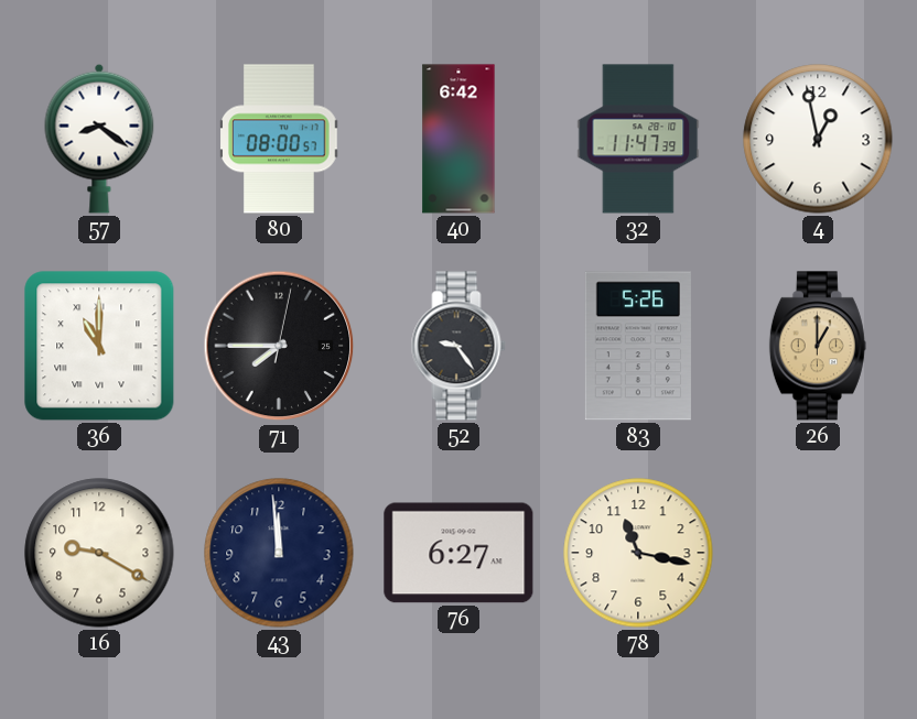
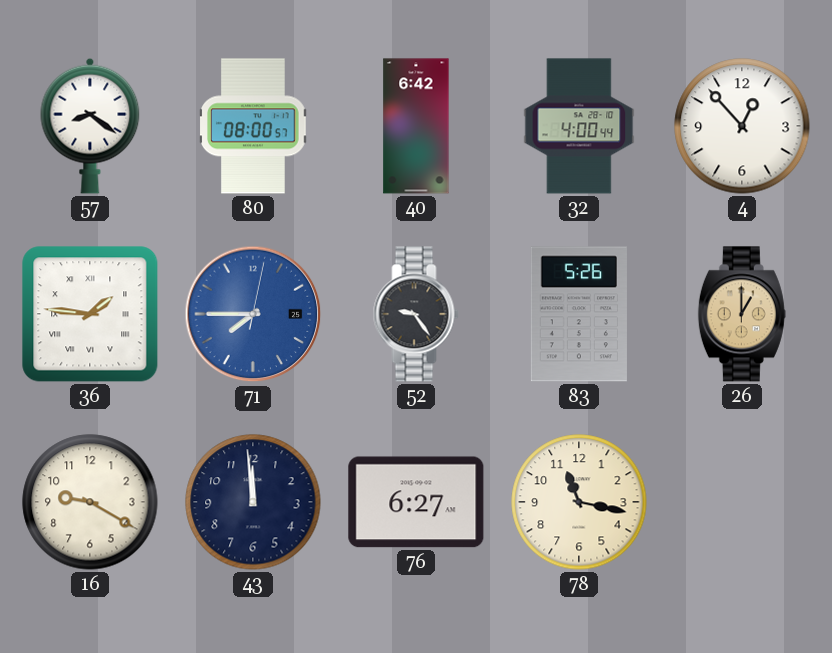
32: 11:47 -> 4:00 (579, 126)
4: 12:58 -> 12:53 (742, 126)
36: 11:00 -> 1:46 (90, 314)
71 dial: black -> blue (253, 314)
